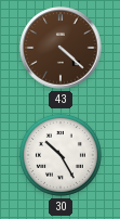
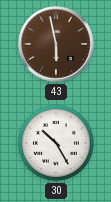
43: 4:22 -> 5:58 (56, 44)
